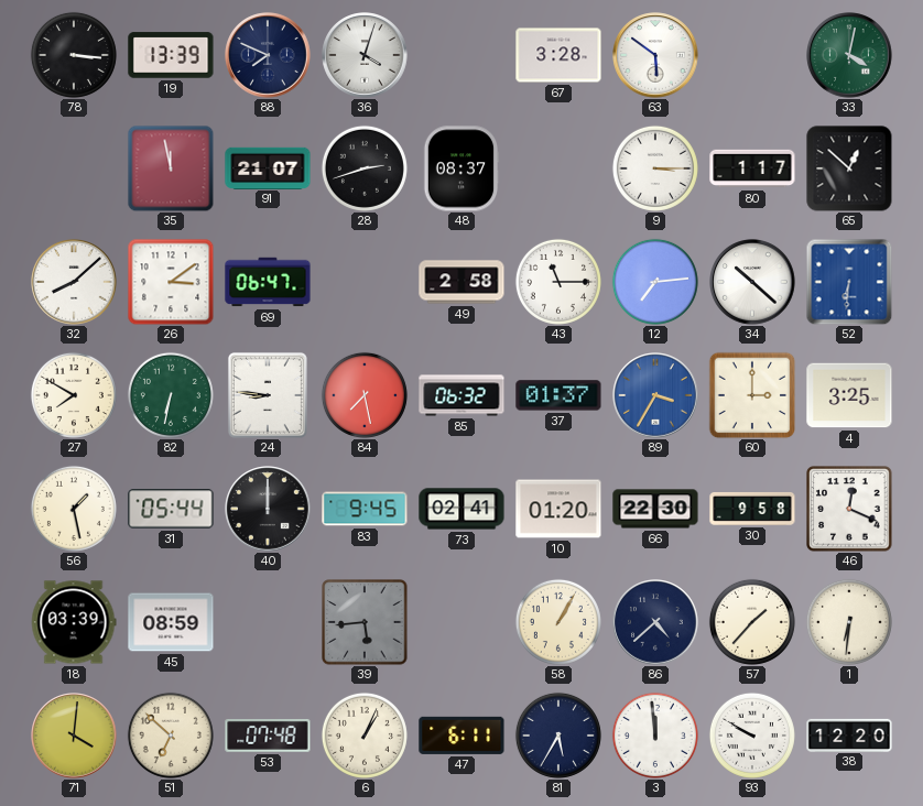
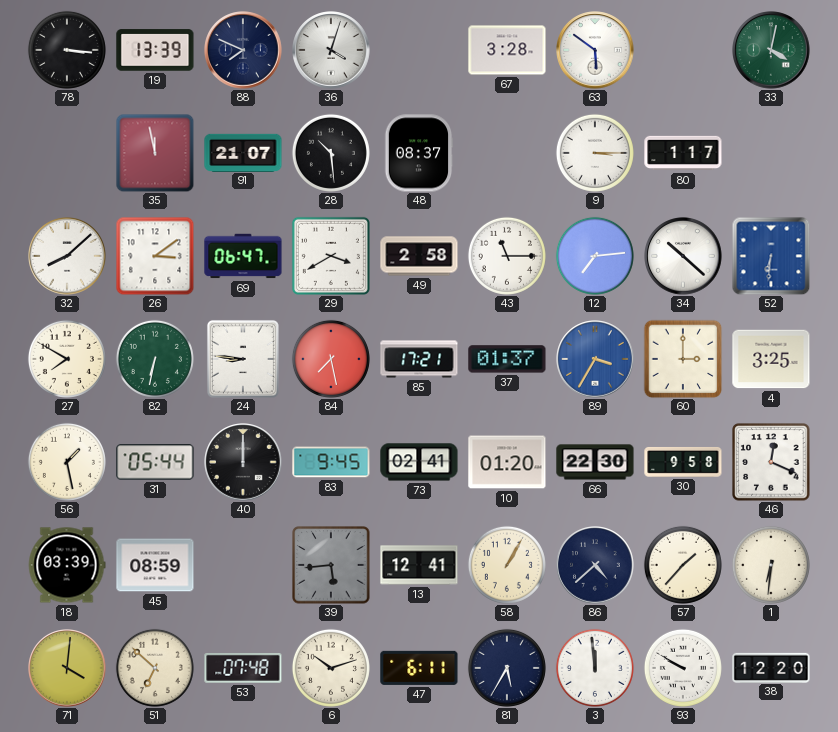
28: 2:42 -> 10:29 (331, 153)
65: 12:52 -> none (849, 168)
29: none -> 3:40 (331, 256)
85: 06:32 -> 17:21 (419, 359)
13: none -> 12:41 (419, 565)
6: 1:04 -> 10:12 (331, 668)
